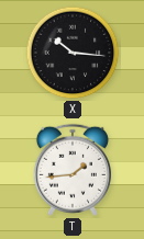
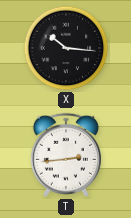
T: 1:44 -> 2:44 (66, 155)
